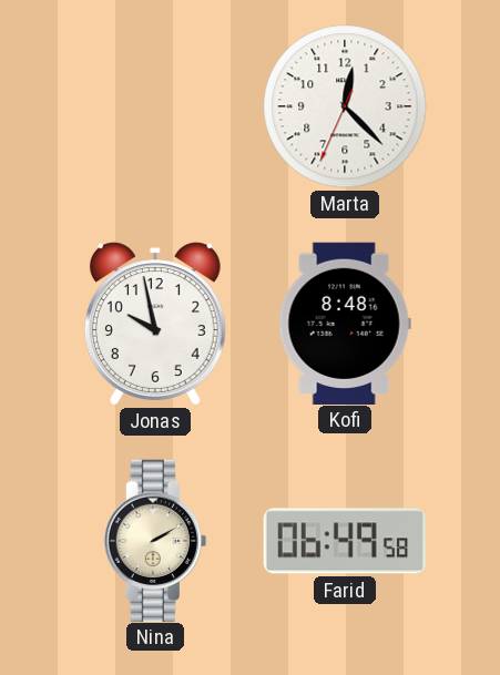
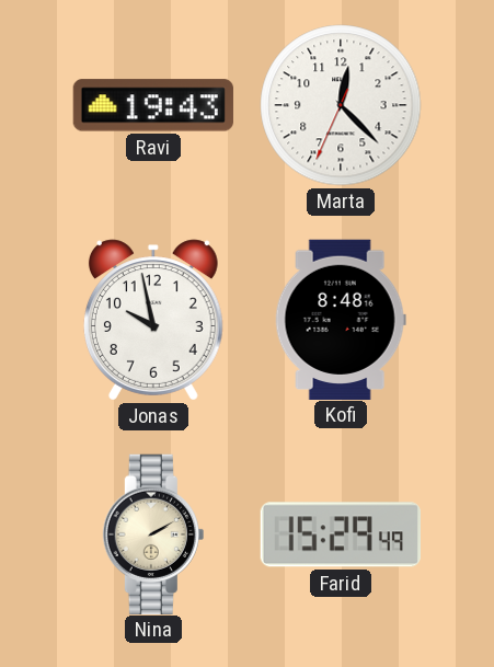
Ravi: none -> 19:43 (153, 105)
Farid: 06:49 -> 15:29 (341, 534)
